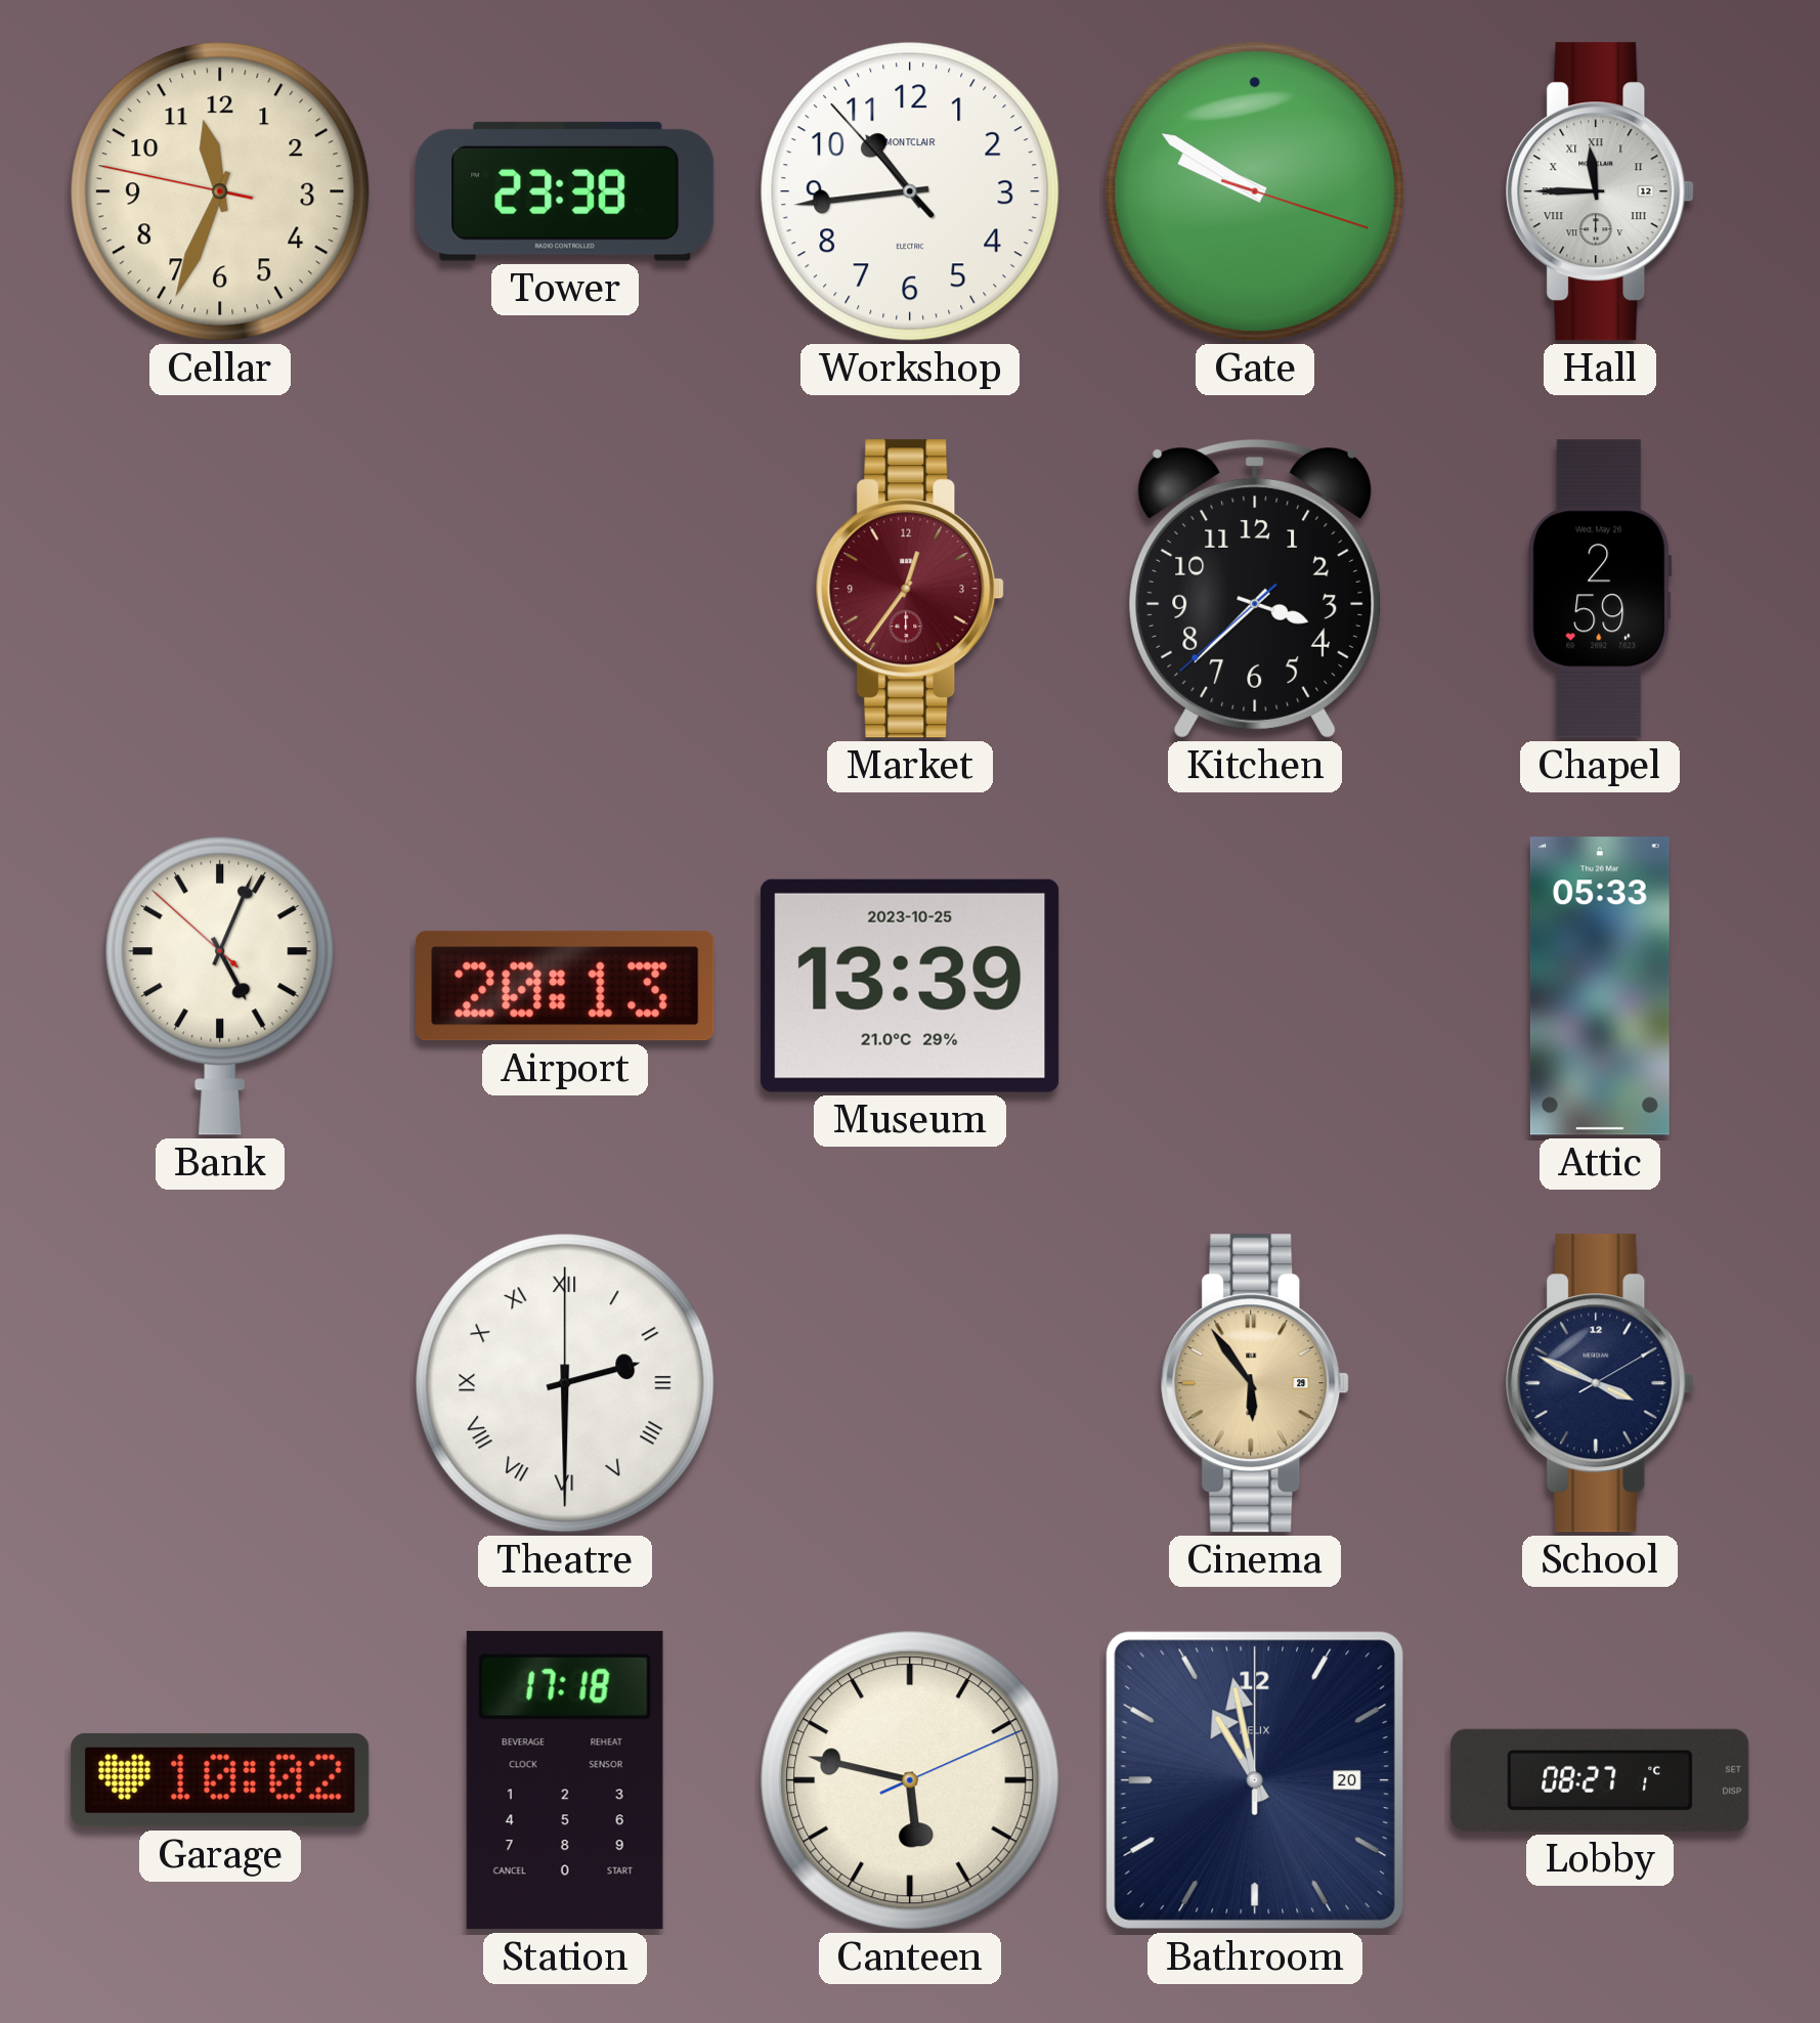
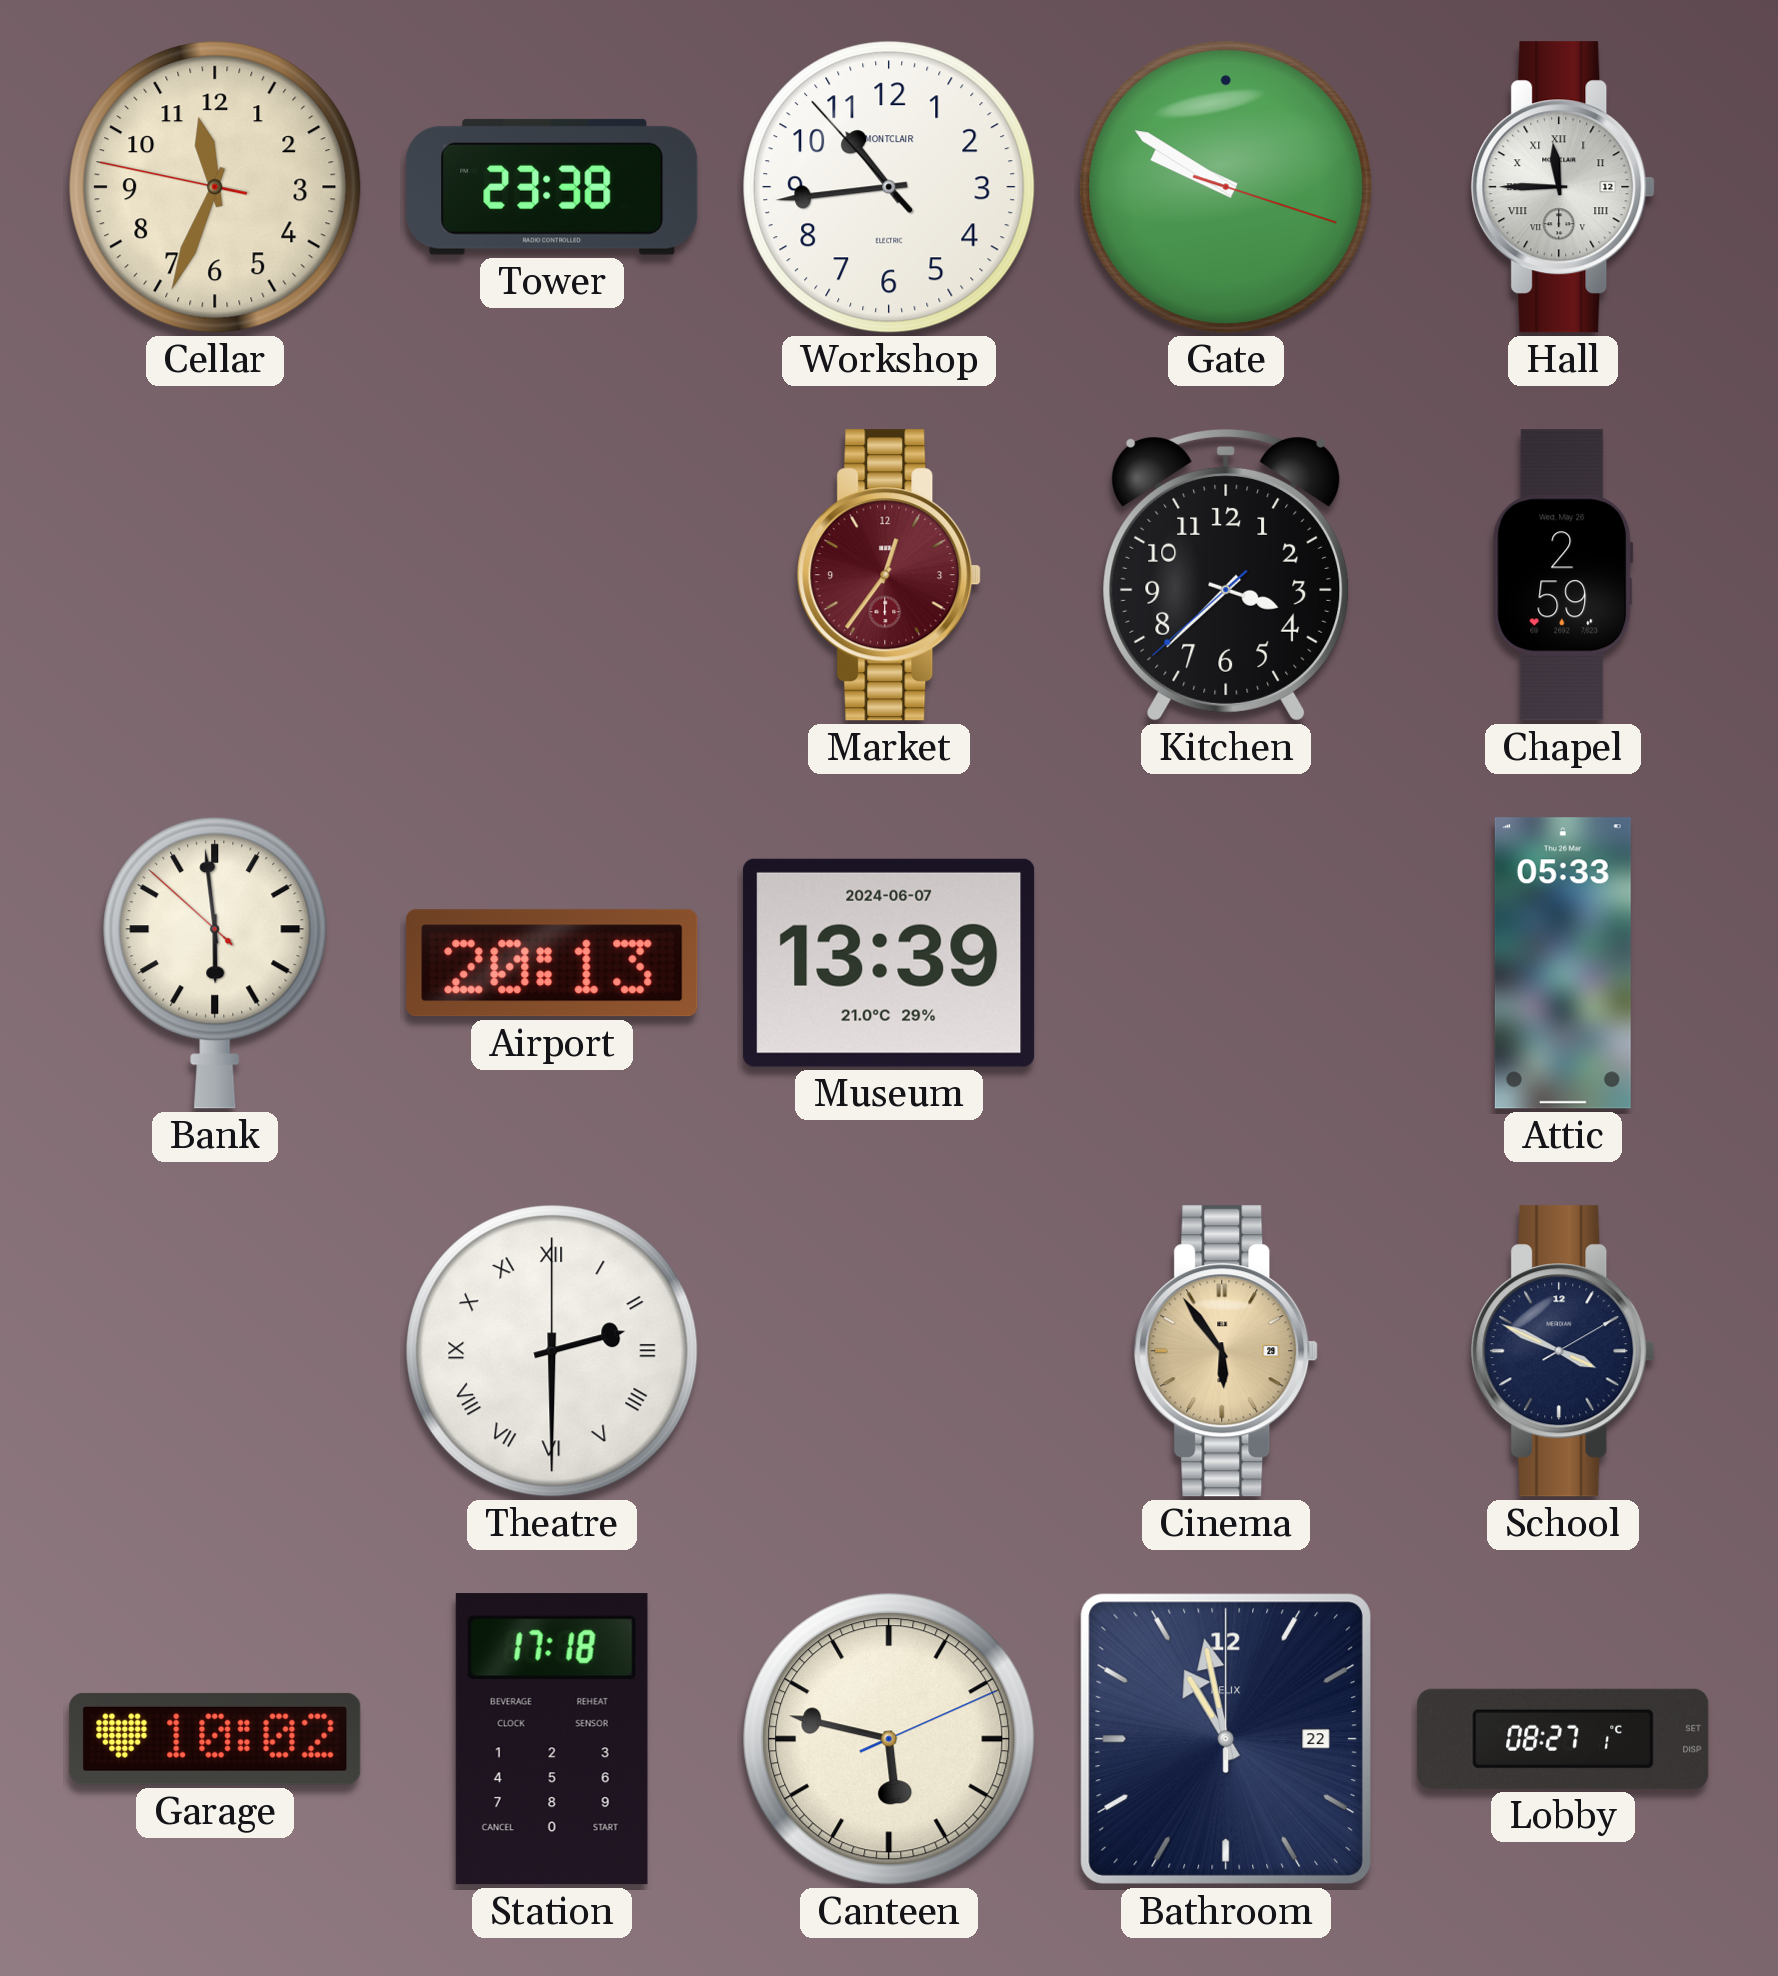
Bank: 5:03 -> 5:58 (215, 963)
Museum date: 2023-10-25 -> 2024-06-07 (889, 963)
Bathroom date: 20 -> 22 (1226, 1739)
